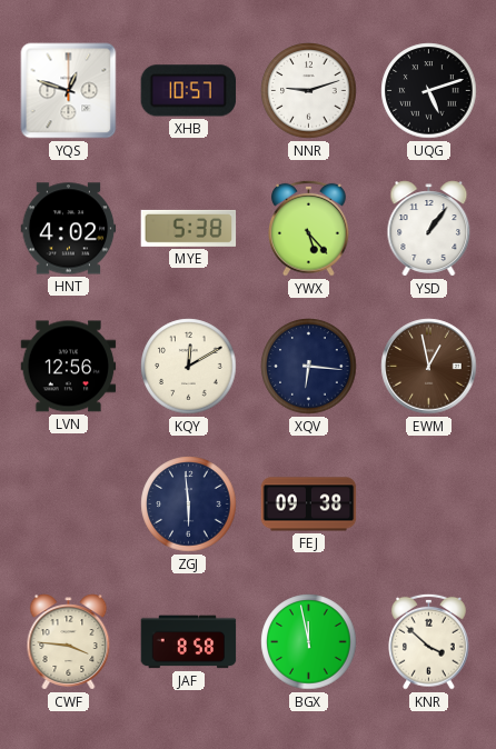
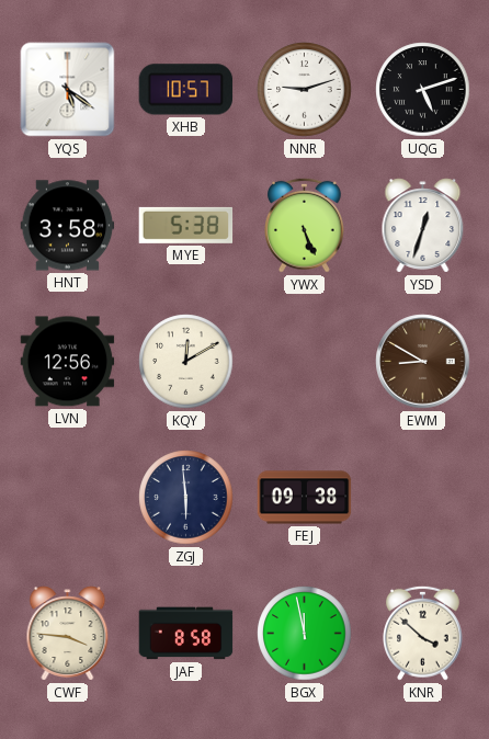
YQS: 12:48 -> 5:21 (68, 90)
HNT: 4:02 -> 3:58 (68, 226)
YWX: 5:23 -> 5:26 (305, 225)
YSD: 1:06 -> 12:33 (423, 226)
XQV: 6:16 -> none (309, 367)
EWM: 12:58 -> 8:50 (423, 362)
